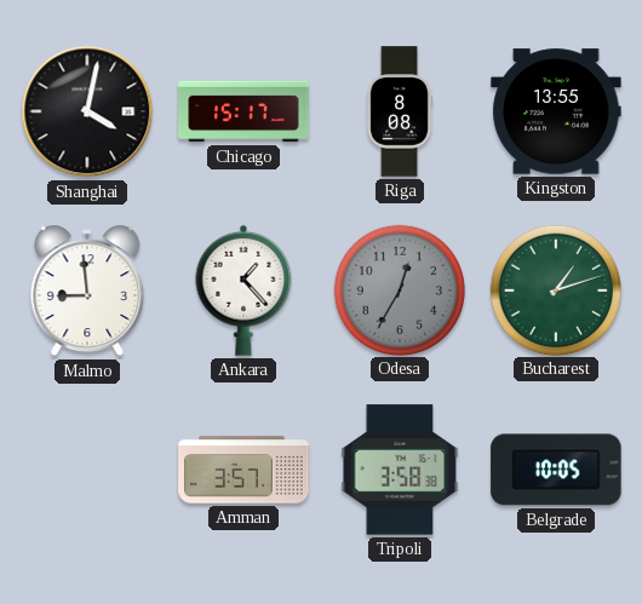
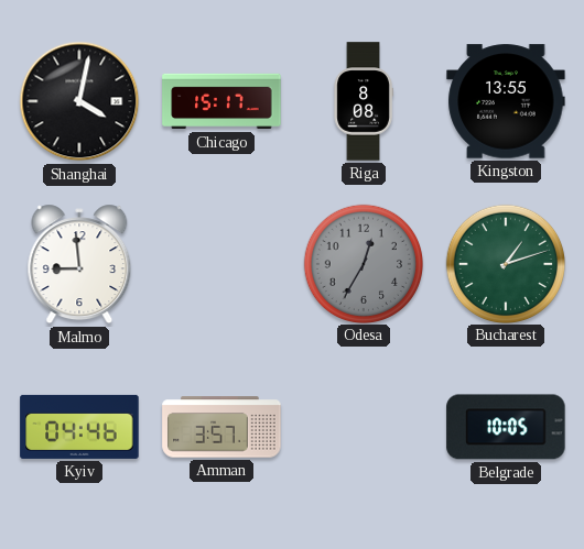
Ankara: 1:23 -> none (243, 291)
Kyiv: none -> 04:46 (79, 427)
Tripoli: 3:58 -> none (400, 470)
